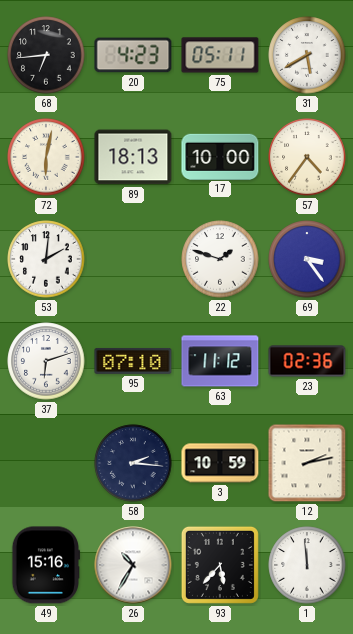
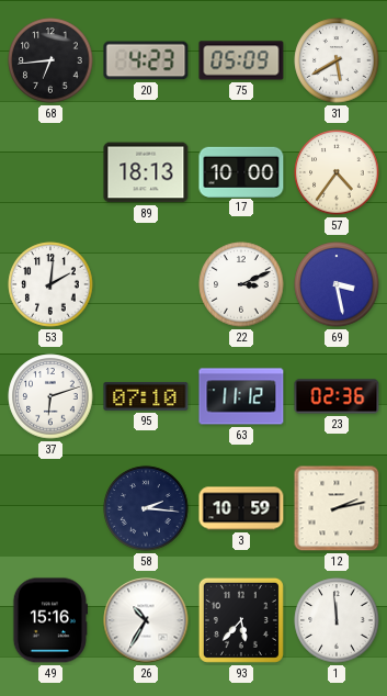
75: 05:11 -> 05:09 (241, 60)
72: 6:02 -> none (46, 157)
22: 1:48 -> 3:11 (241, 284)
69: 3:24 -> 3:28 (337, 284)
